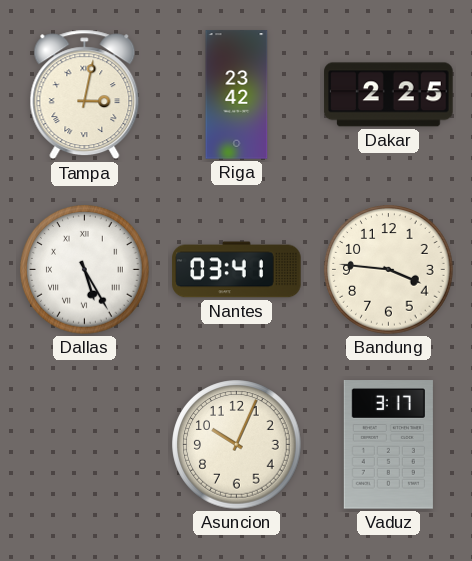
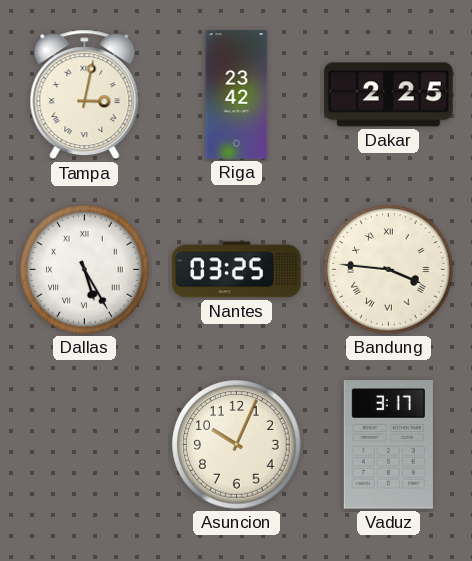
Nantes: 03:41 -> 03:25 (237, 270)
Bandung numerals: Arabic -> Roman (389, 270)
